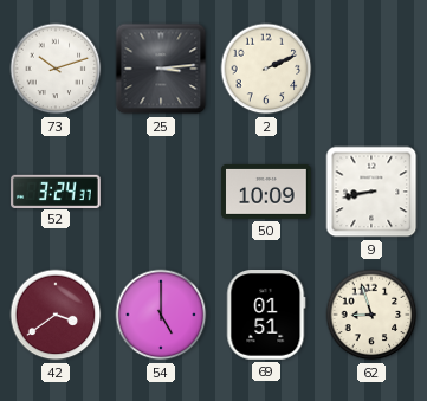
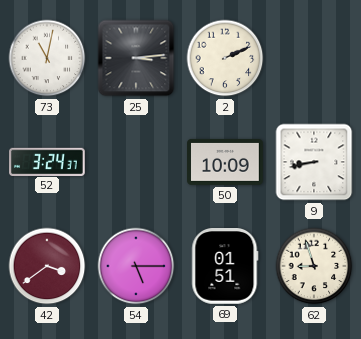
73: 10:12 -> 11:02 (47, 58)
54: 5:00 -> 5:15 (136, 266)
